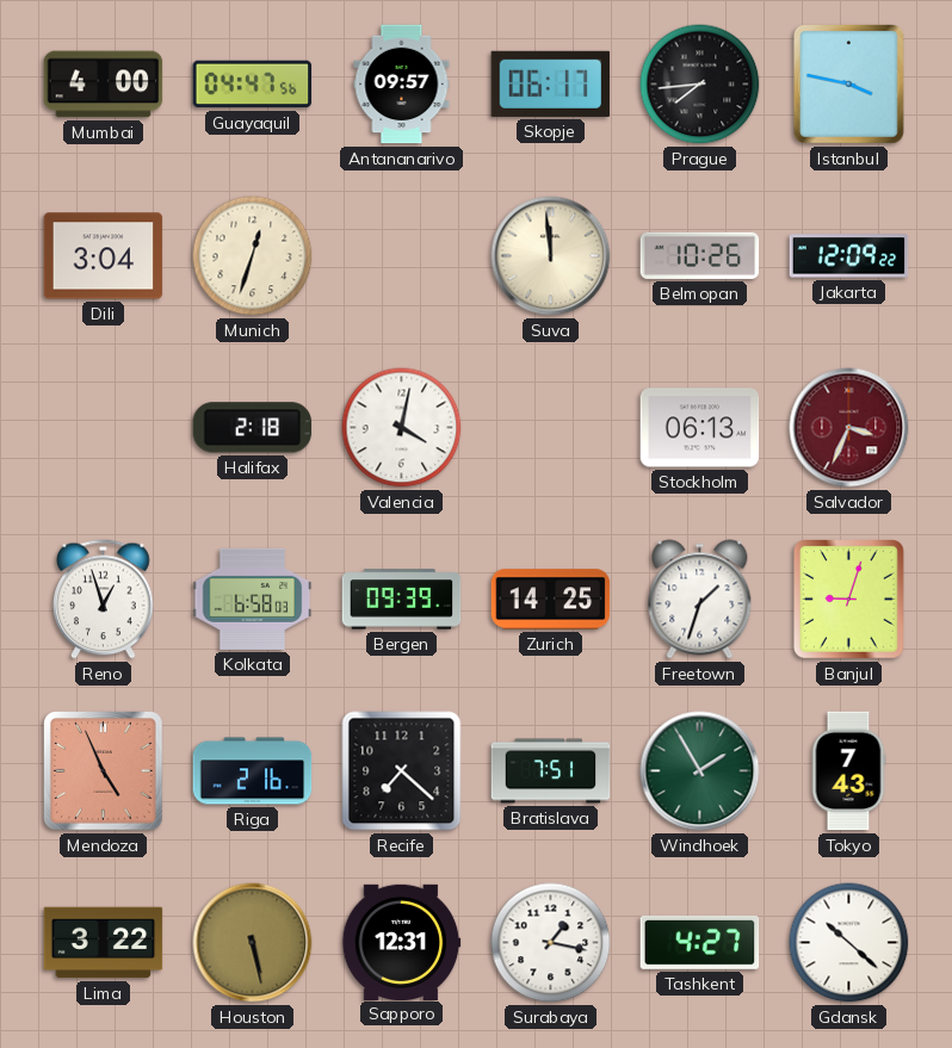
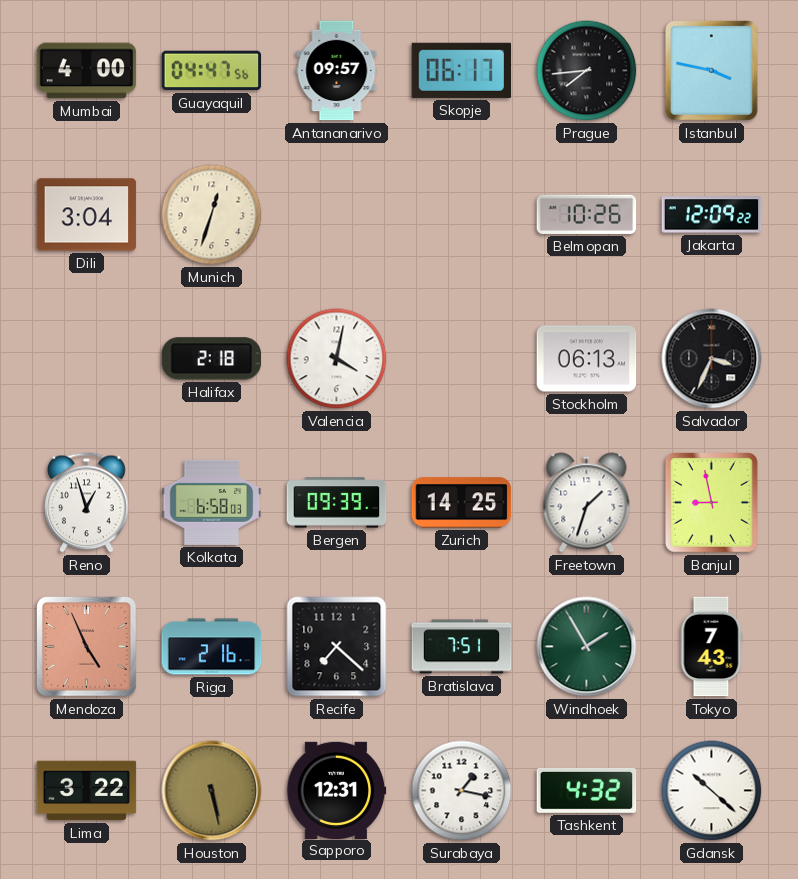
Suva: 11:59 -> none (551, 256)
Salvador dial: burgundy -> black (712, 359)
Banjul: 9:03 -> 8:58 (712, 503)
Tashkent: 4:27 -> 4:32 (587, 790)
